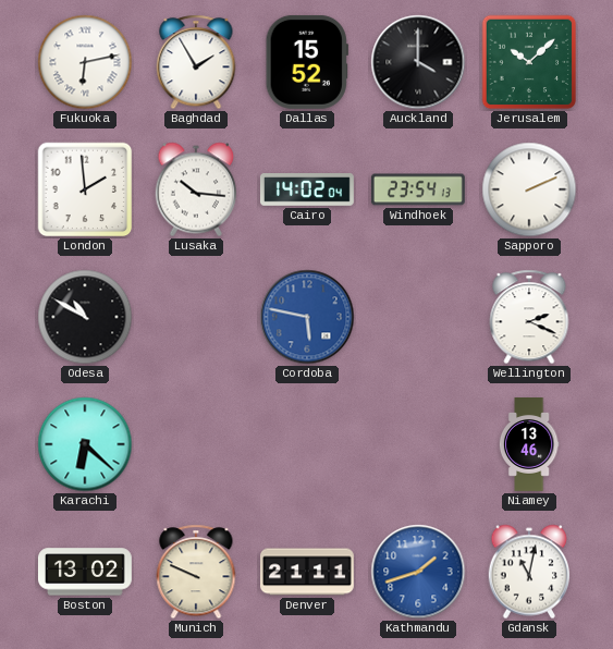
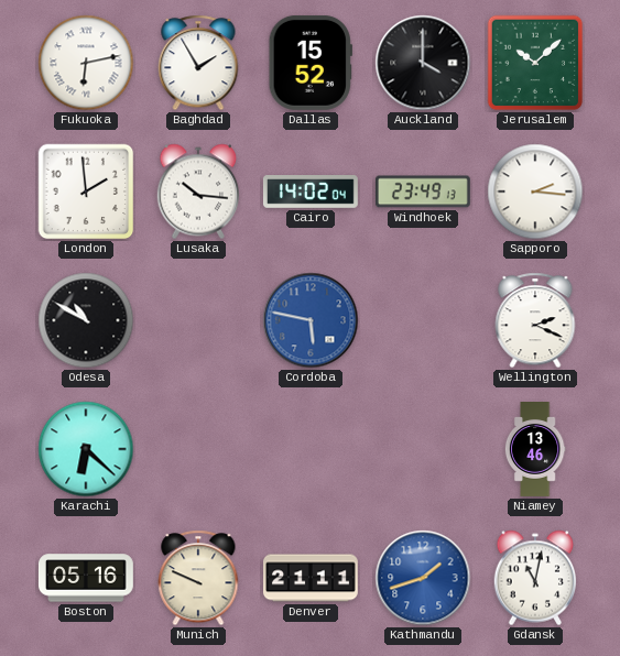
Windhoek: 23:54 -> 23:49 (423, 192)
Sapporo: 2:11 -> 2:16 (535, 192)
Boston: 13:02 -> 05:16 (86, 578)
